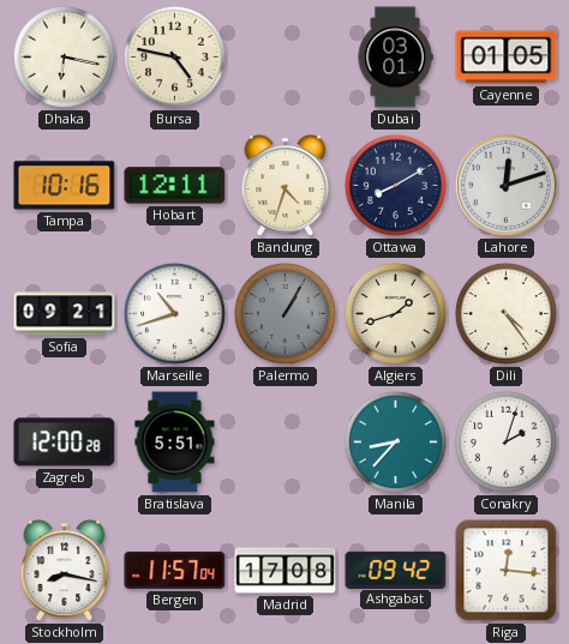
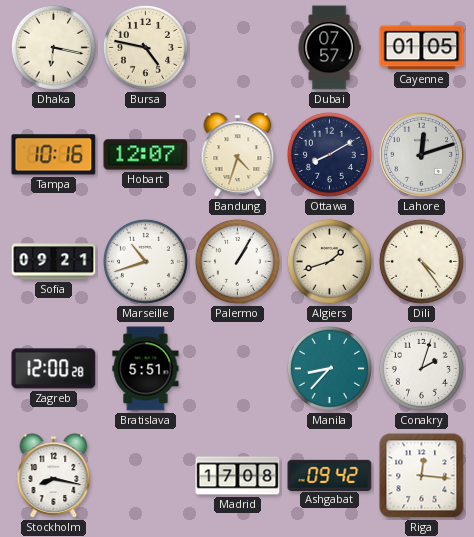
Dubai: 03:01 -> 07:57 (329, 48)
Hobart: 12:11 -> 12:07 (146, 155)
Palermo dial: grey -> white (237, 261)
Bergen: 11:57 -> none (175, 570)
